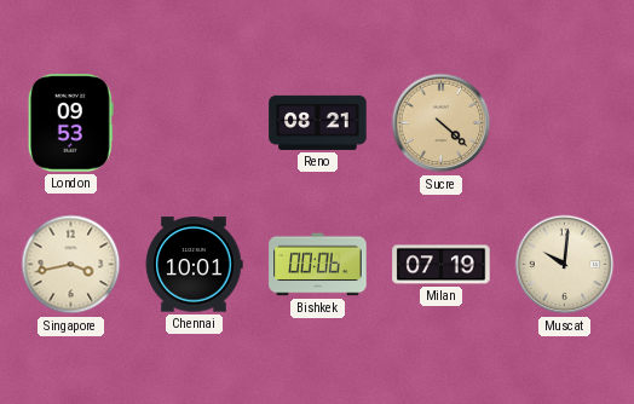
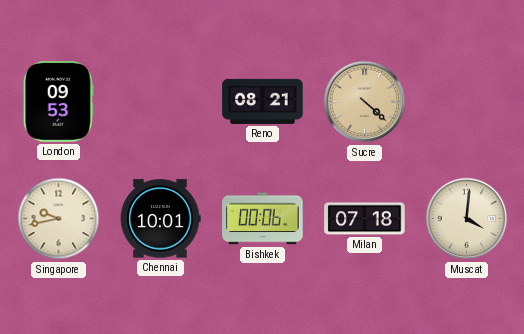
Singapore: 3:43 -> 9:43 (59, 219)
Milan: 07:19 -> 07:18 (365, 219)
Muscat: 10:01 -> 4:01 (467, 219)
